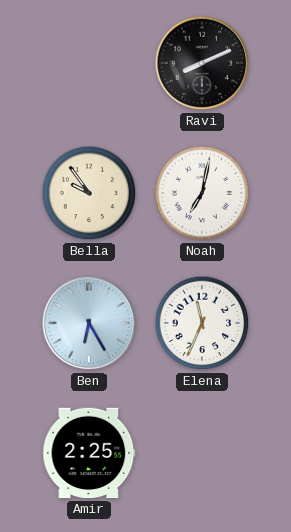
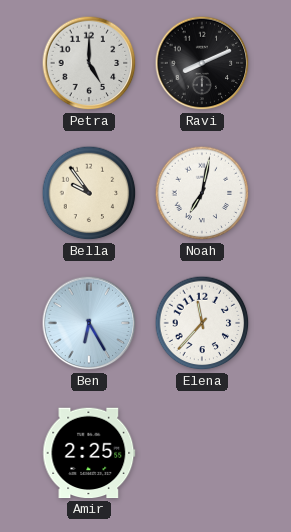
Petra: none -> 5:00 (89, 63)
Elena: 11:34 -> 11:37 (202, 323)
